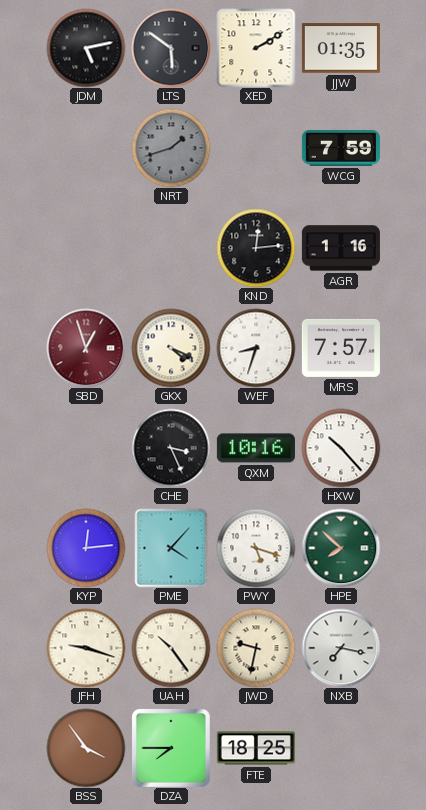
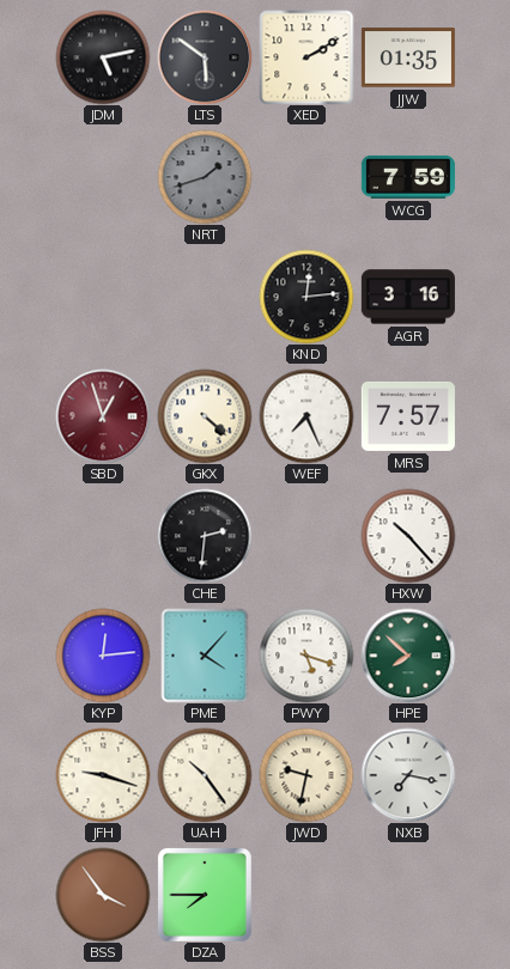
AGR: 1:16 -> 3:16 (408, 297)
GKX: 4:19 -> 4:22 (205, 416)
WEF: 8:33 -> 7:26 (306, 416)
CHE: 3:26 -> 2:31 (205, 536)
QXM: 10:16 -> none (256, 448)
FTE: 18:25 -> none (256, 748)
